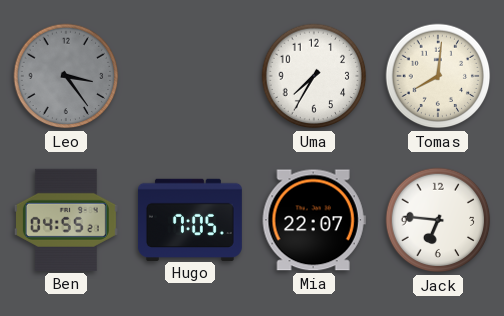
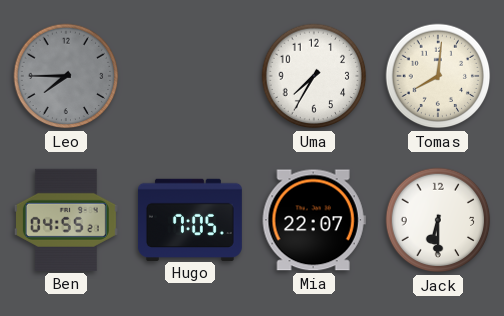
Leo: 3:24 -> 7:45 (66, 76)
Jack: 6:46 -> 6:30 (438, 220)
